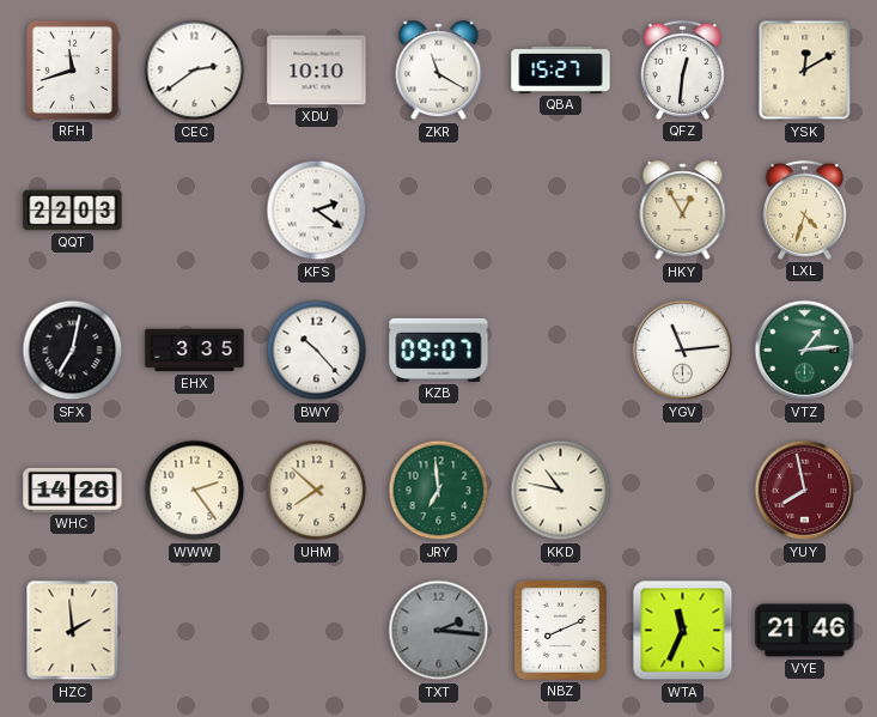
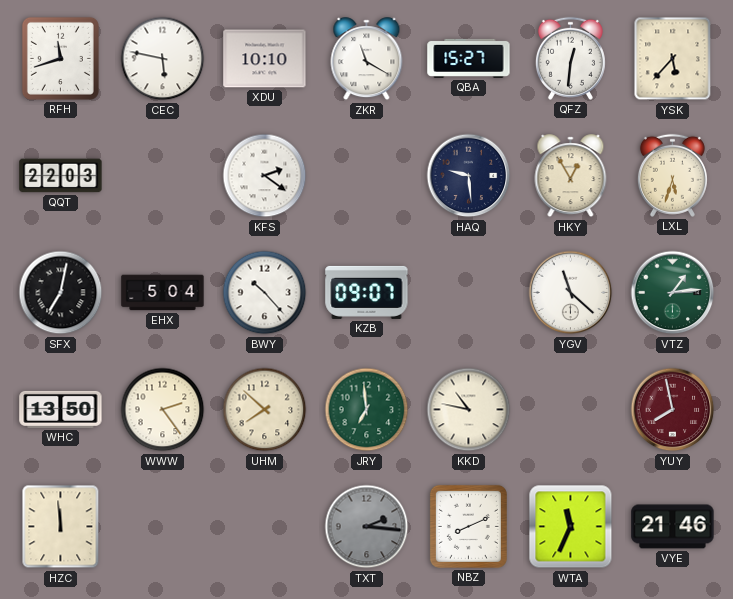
CEC: 2:39 -> 5:47 (163, 59)
YSK: 12:10 -> 5:37 (673, 59)
HAQ: none -> 9:29 (469, 176)
LXL: 4:33 -> 5:33 (672, 175)
EHX: 3:35 -> 5:04 (163, 293)
YGV: 11:14 -> 11:22 (571, 293)
WHC: 14:26 -> 13:50 (61, 409)
HZC: 1:59 -> 11:59 (61, 527)
